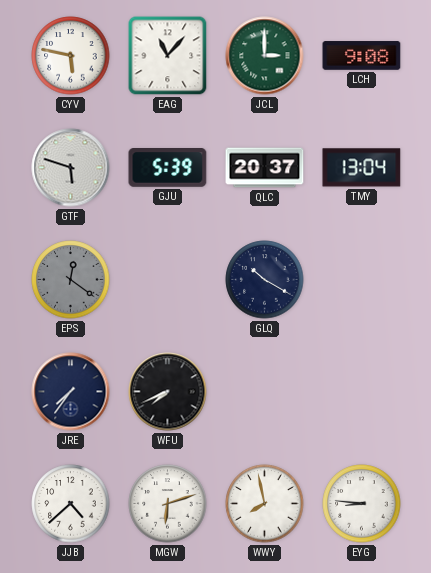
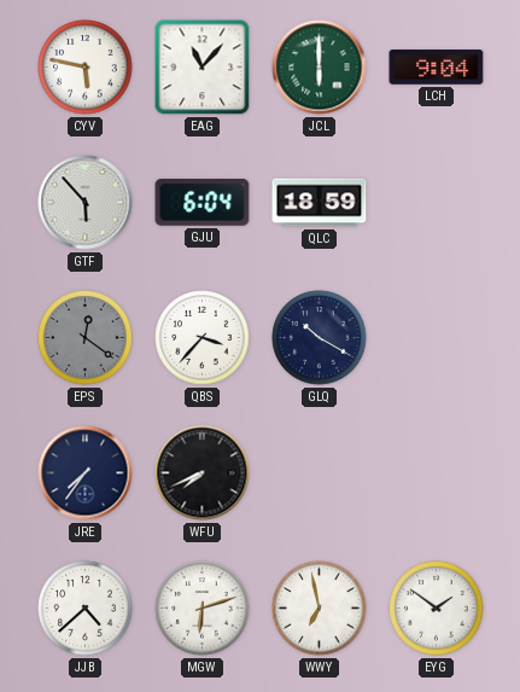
JCL: 3:00 -> 6:00 (320, 68)
LCH: 9:08 -> 9:04 (437, 68)
GTF: 5:48 -> 5:53 (86, 203)
GJU: 5:39 -> 6:04 (203, 203)
QLC: 20:37 -> 18:59 (320, 203)
TMY: 13:04 -> none (362, 168)
QBS: none -> 3:37 (203, 338)
WWY: 7:58 -> 6:58 (320, 609)
EYG: 8:46 -> 1:51 (437, 609)
